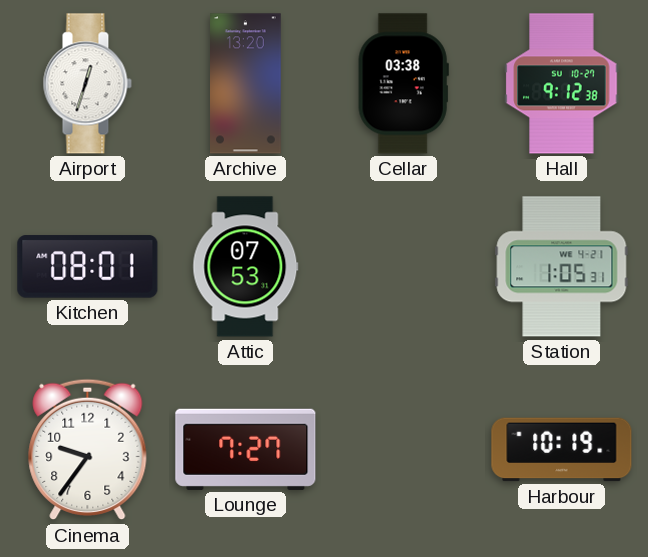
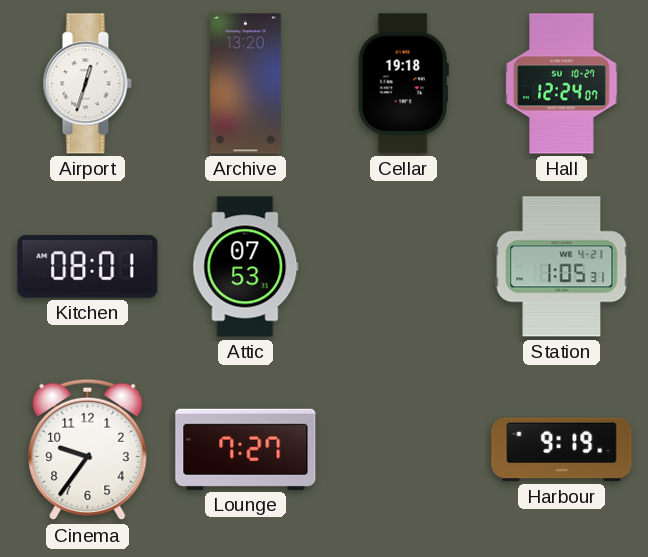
Cellar: 03:38 -> 19:18 (403, 84)
Hall: 9:12 -> 12:24 (562, 84)
Harbour: 10:19 -> 9:19 (562, 450)
